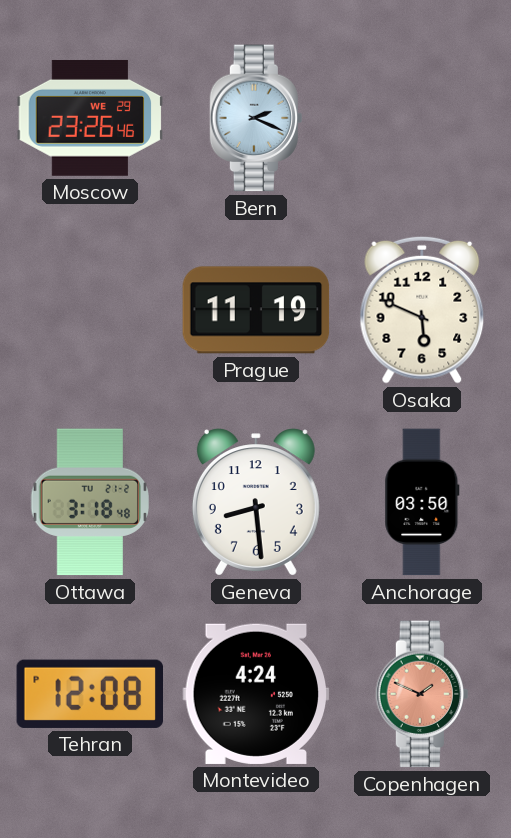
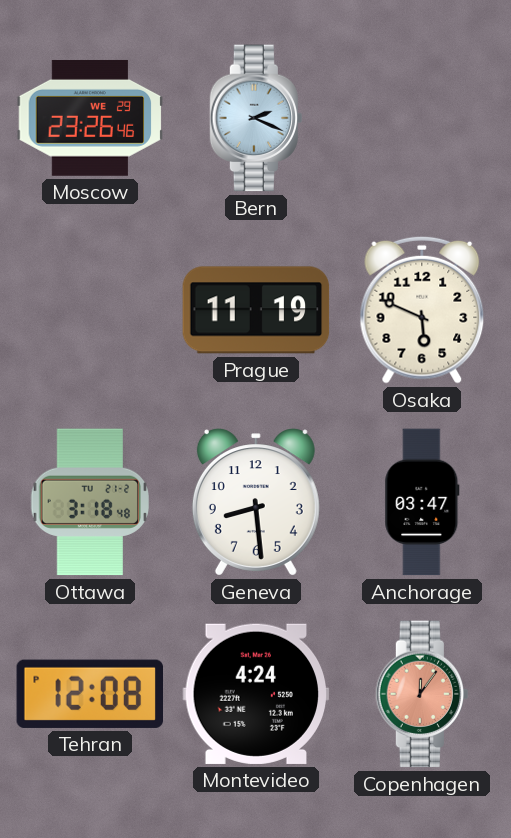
Anchorage: 03:50 -> 03:47 (422, 502)
Copenhagen: 1:49 -> 12:06 (421, 694)
